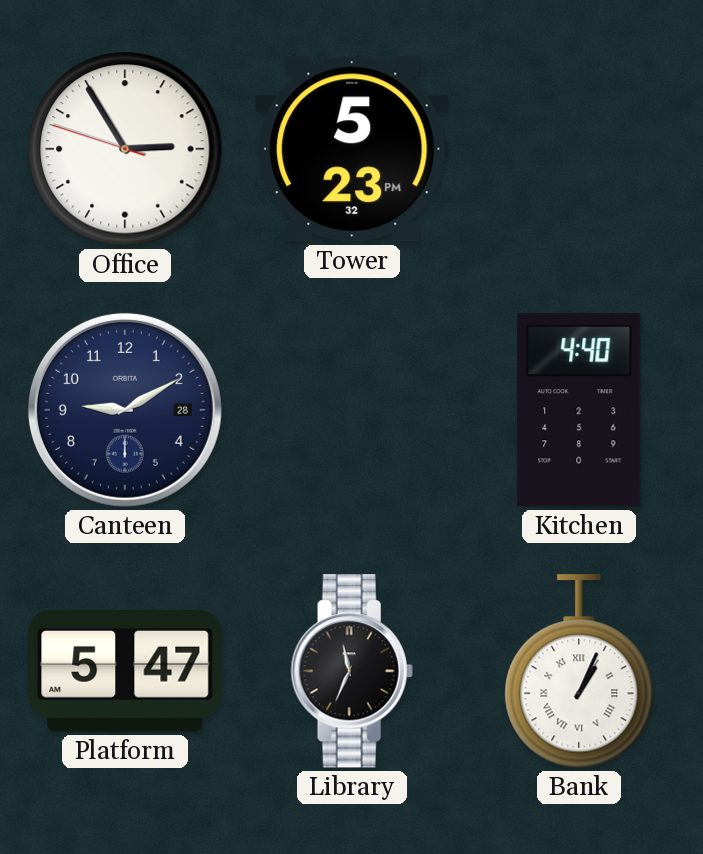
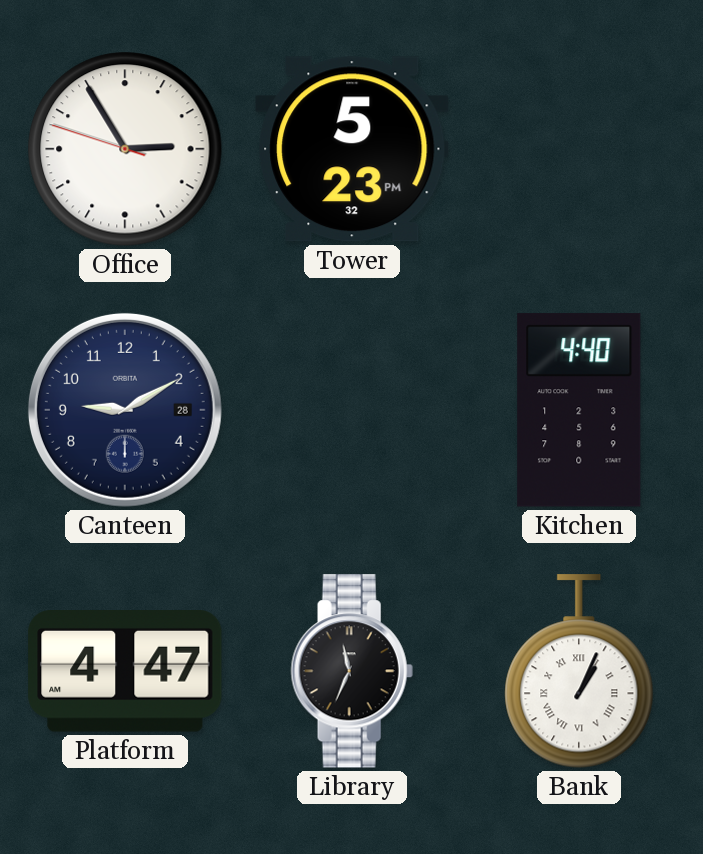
Platform: 5:47 -> 4:47 (125, 672)
